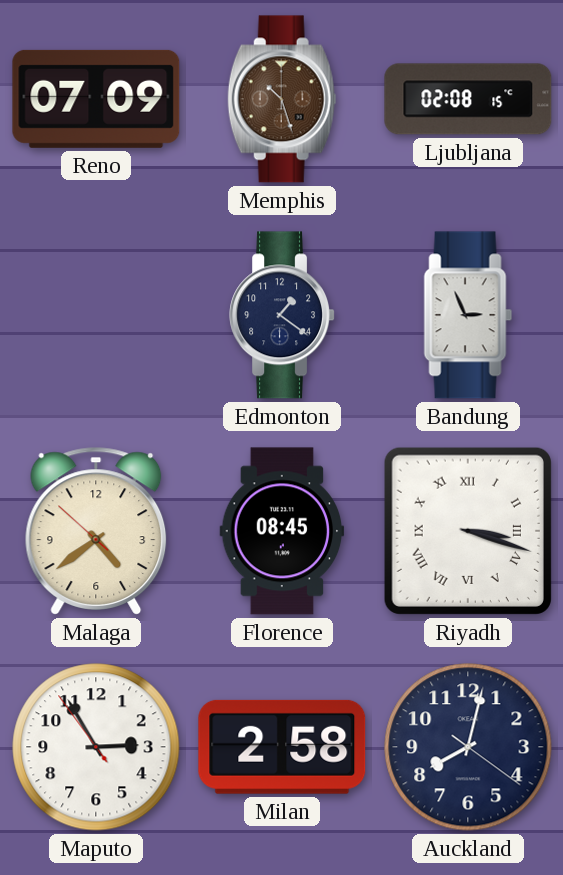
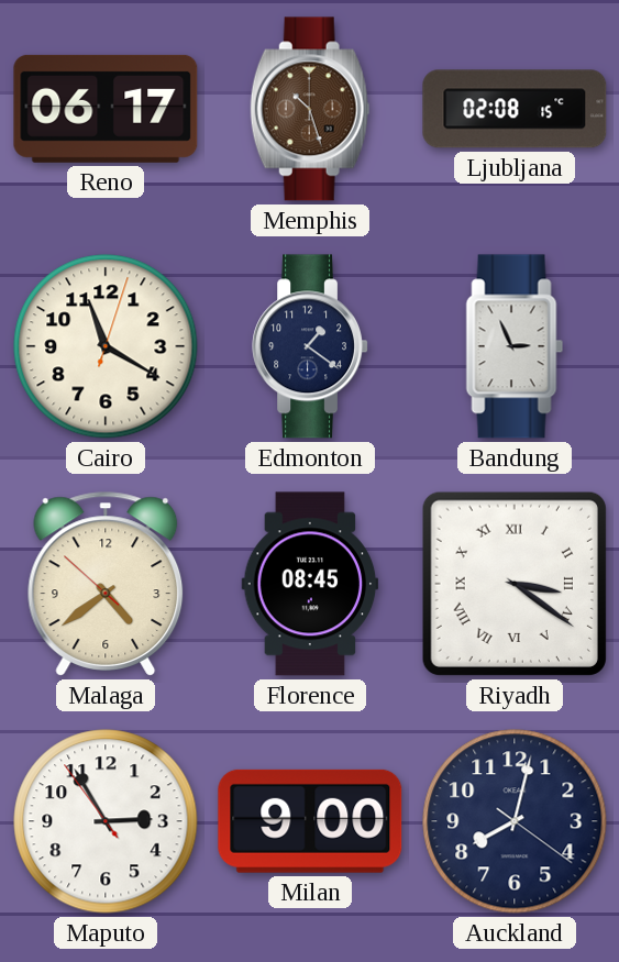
Reno: 07:09 -> 06:17 (106, 109)
Cairo: none -> 11:20 (106, 346)
Riyadh: 3:18 -> 3:21 (515, 584)
Milan: 2:58 -> 9:00 (310, 821)
